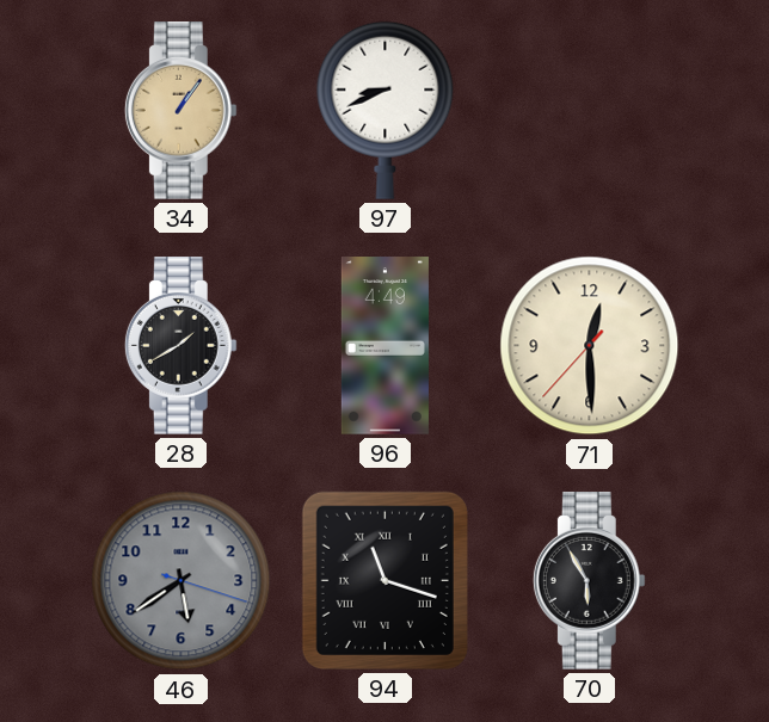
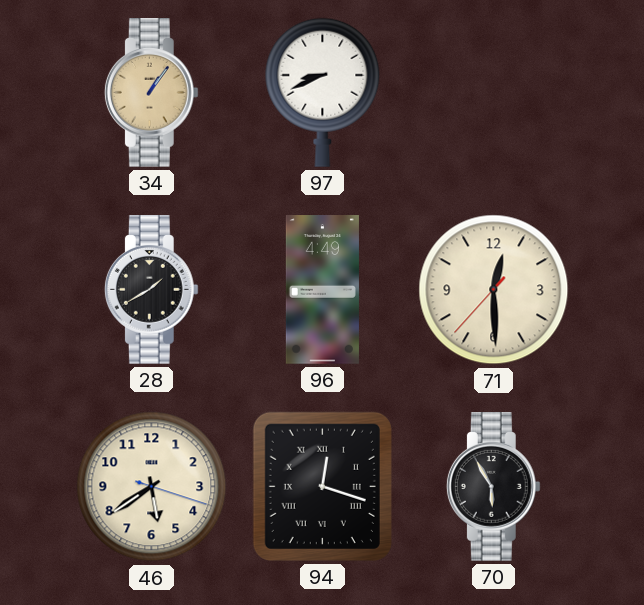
46 dial: grey -> cream (152, 487)
94: 11:18 -> 12:18 (322, 486)
